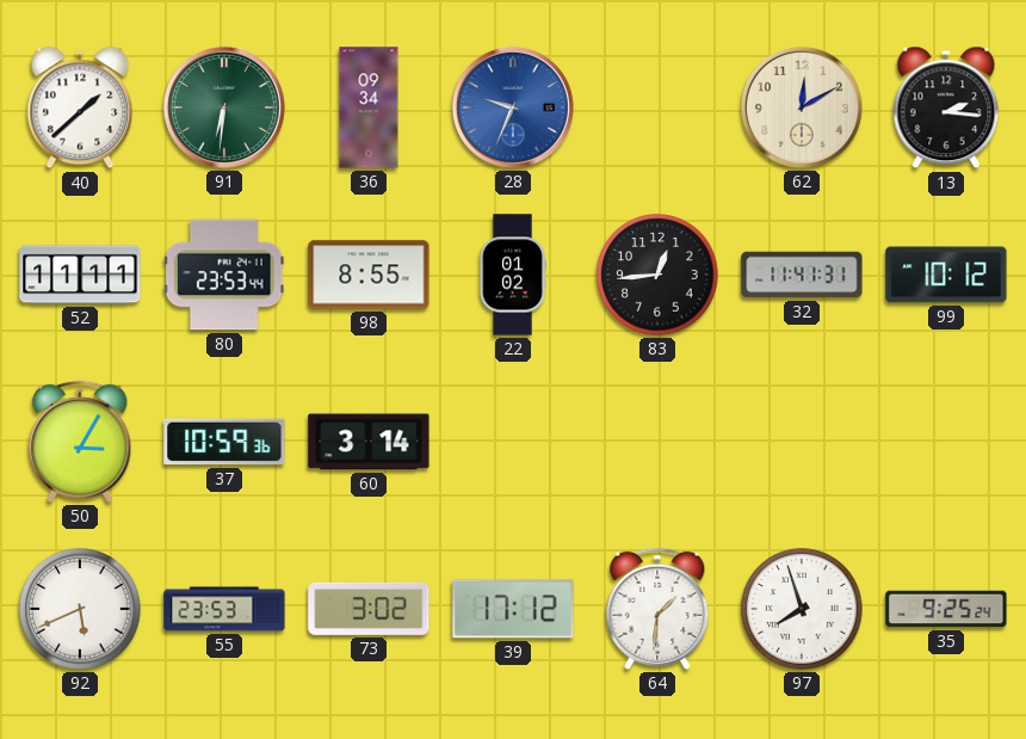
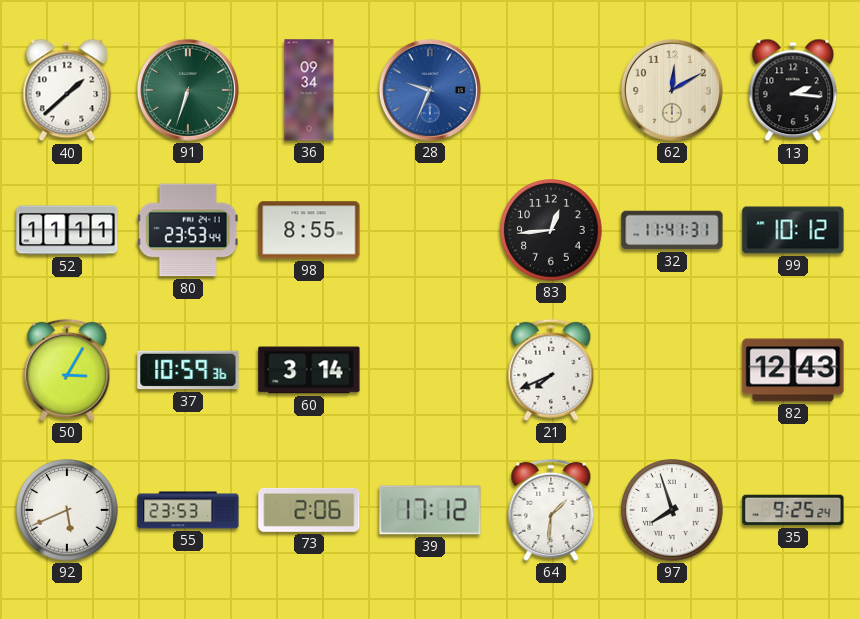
91: 6:31 -> 6:33 (188, 90)
22: 01:02 -> none (513, 275)
21: none -> 7:41 (551, 370)
82: none -> 12:43 (793, 370)
73: 3:02 -> 2:06 (309, 510)
